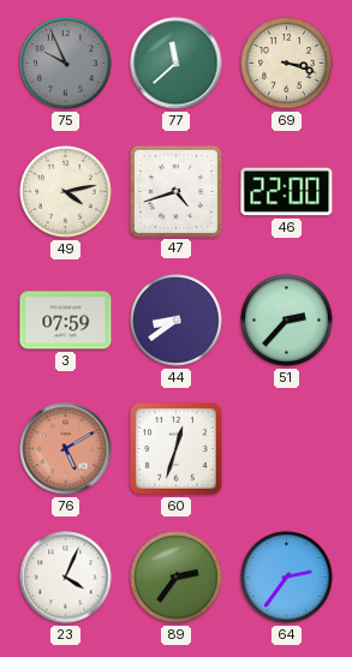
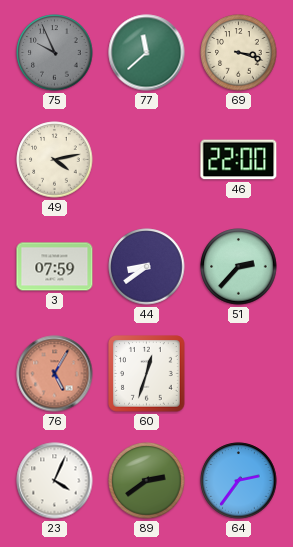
47: 4:42 -> none (175, 191)
76: 5:10 -> 5:05 (55, 374)
89: 2:36 -> 2:39 (147, 481)
